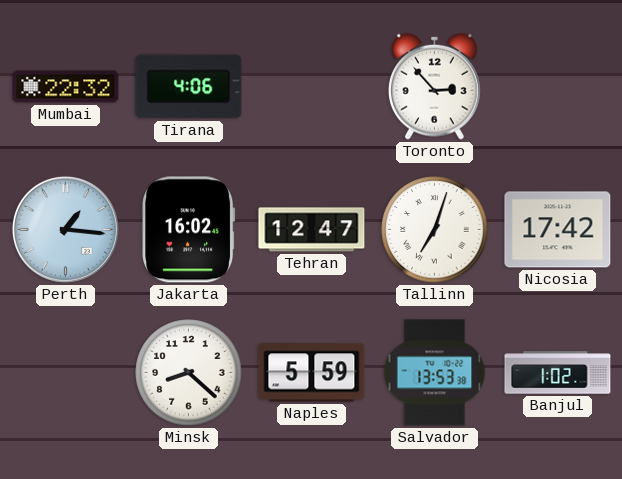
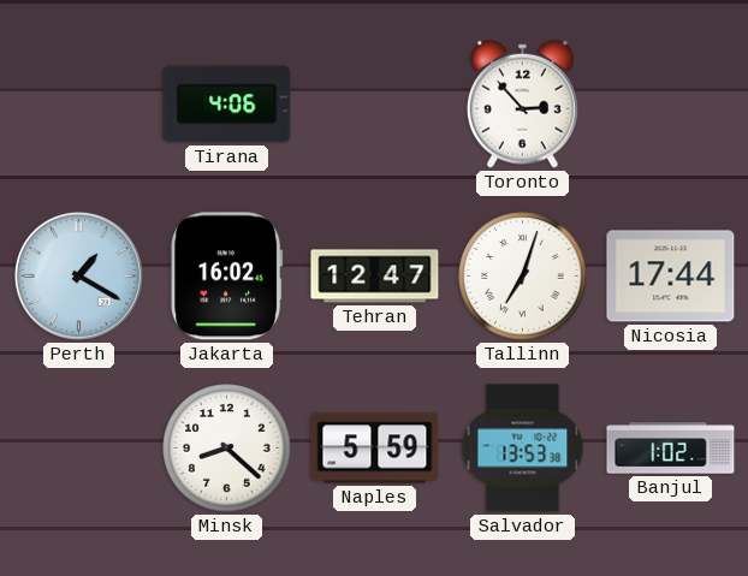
Mumbai: 22:32 -> none (66, 87)
Perth: 1:16 -> 1:20 (78, 275)
Nicosia: 17:42 -> 17:44 (671, 277)
